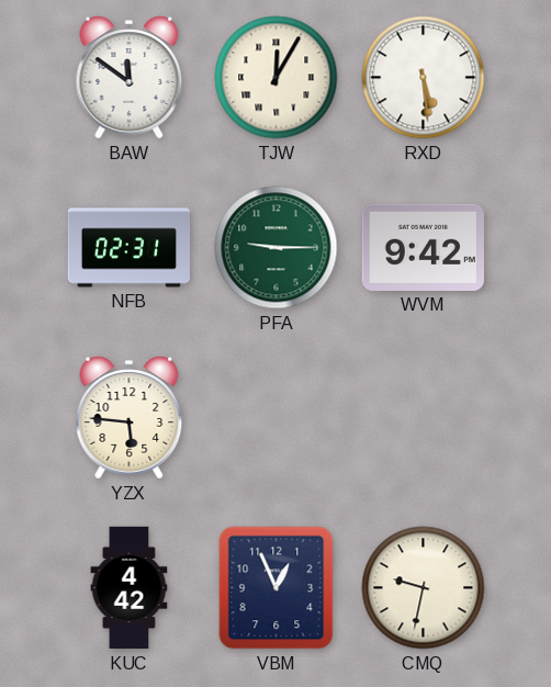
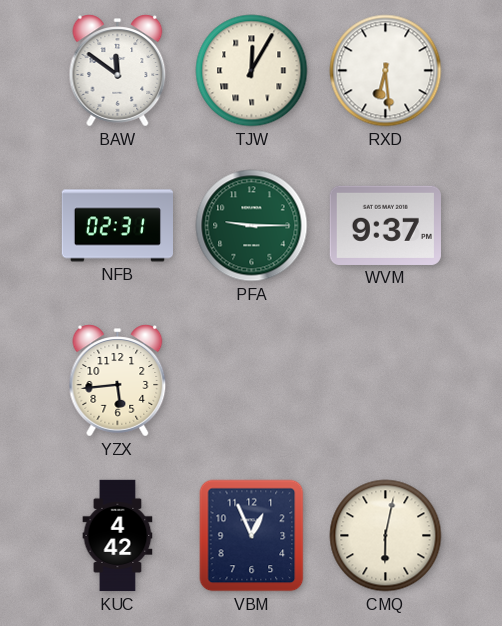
RXD: 5:29 -> 6:29 (386, 71)
WVM: 9:42 -> 9:37 (385, 225)
YZX: 5:46 -> 5:44 (118, 381)
CMQ: 9:32 -> 6:02 (386, 536)
